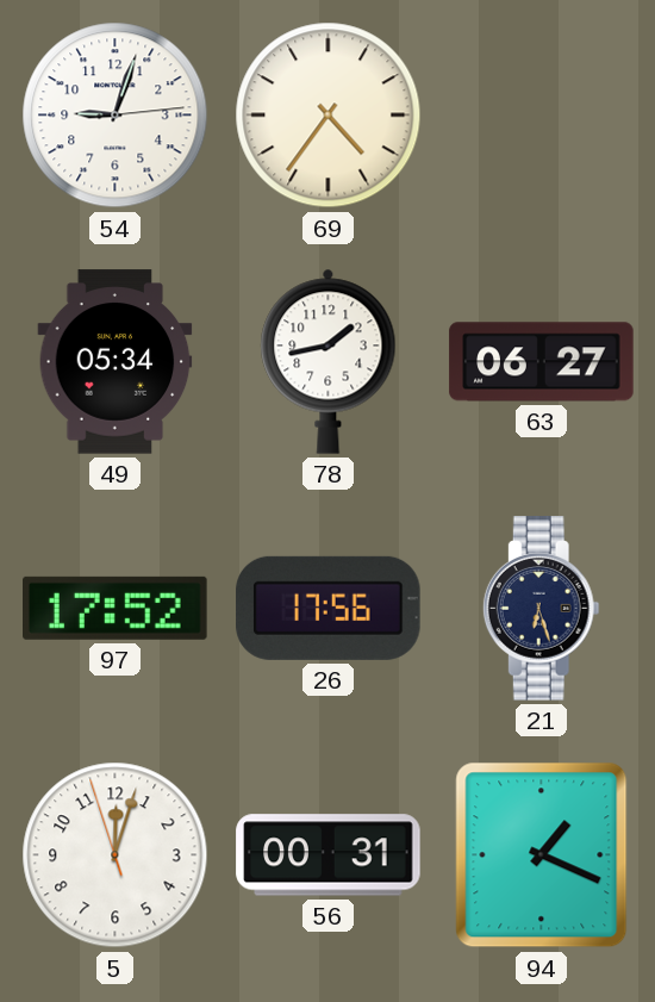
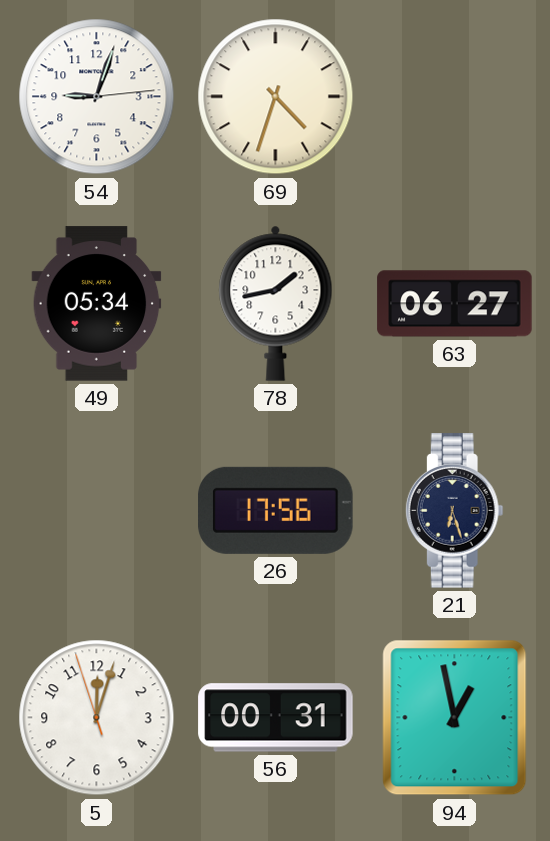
69: 4:36 -> 4:33 (276, 97)
97: 17:52 -> none (116, 608)
94: 1:19 -> 12:58 (455, 718)
